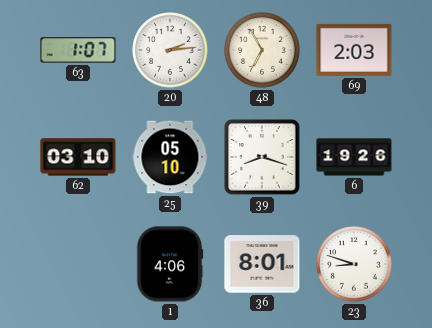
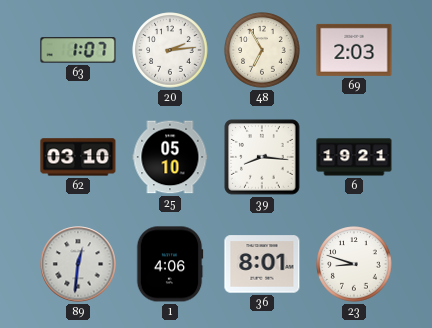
39: 8:18 -> 8:16 (262, 157)
6: 19:26 -> 19:21 (354, 157)
89: none -> 12:31 (78, 264)
